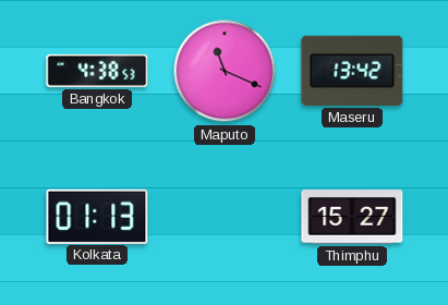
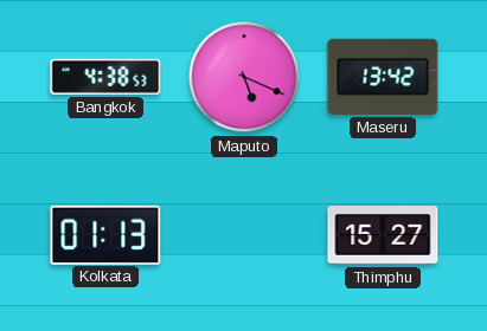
Maputo: 11:19 -> 5:19 (244, 77)
